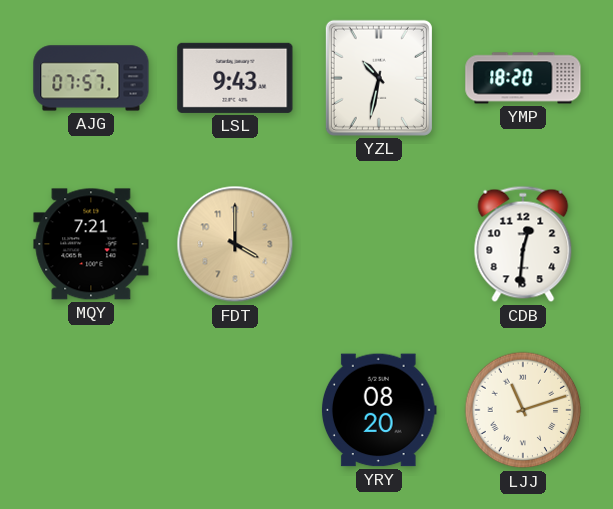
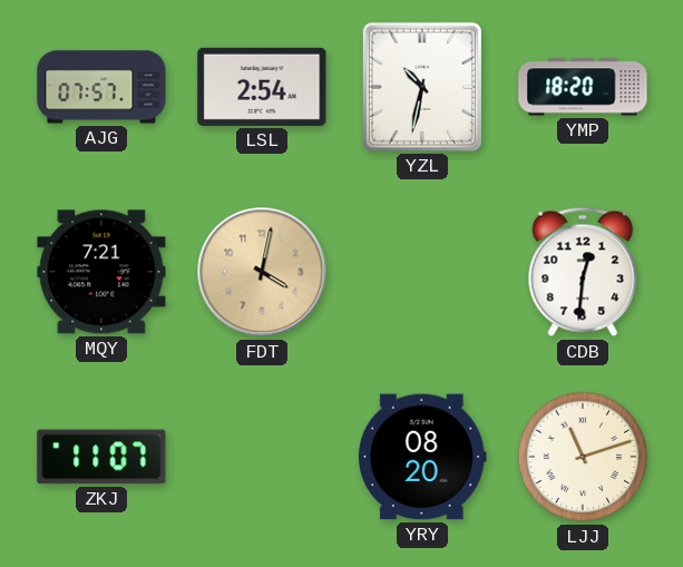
LSL: 9:43 -> 2:54 (262, 87)
FDT: 4:00 -> 4:02 (262, 272)
ZKJ: none -> 11:07 (101, 457)
